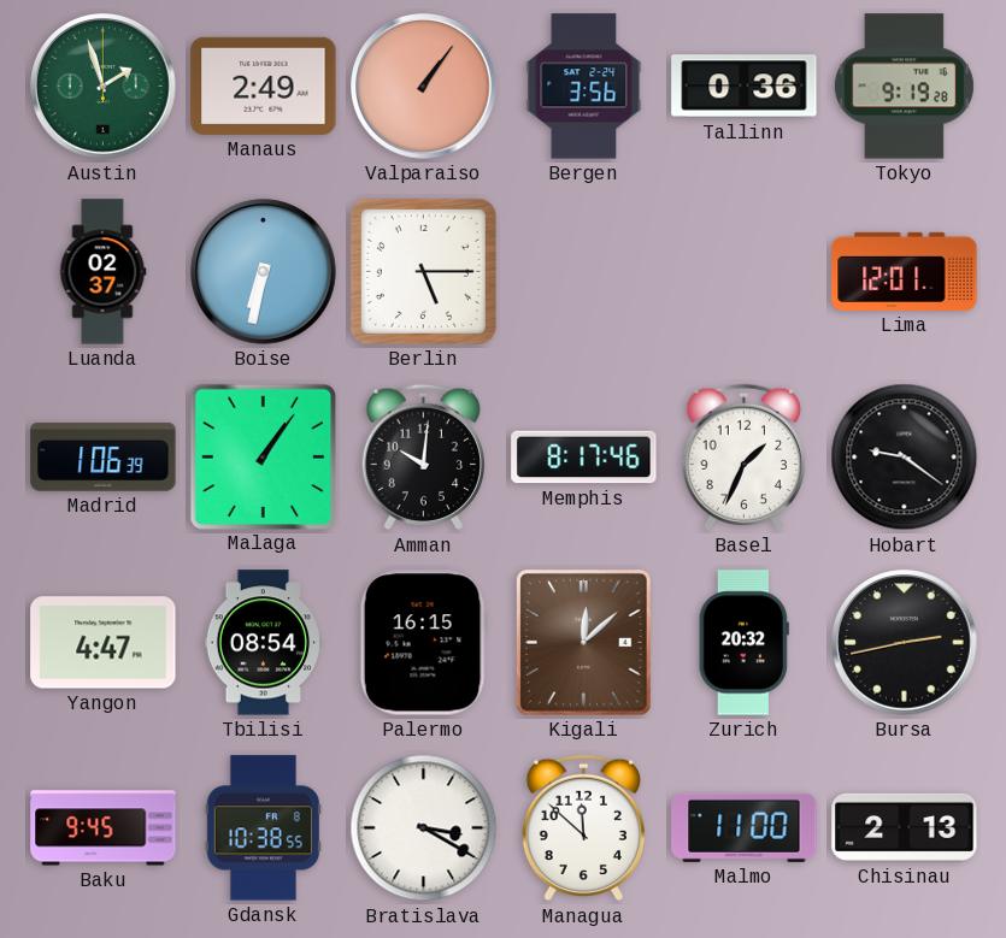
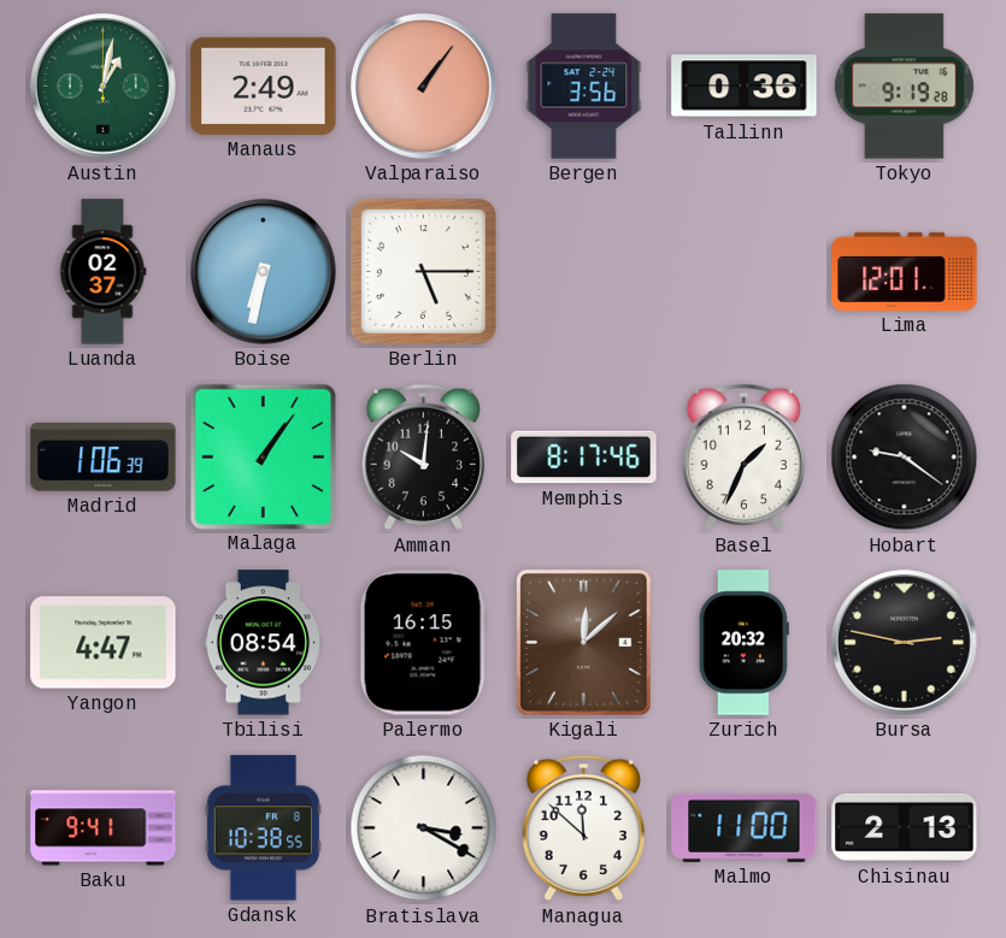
Austin: 1:57 -> 1:02 (104, 87)
Bursa: 2:43 -> 2:47 (905, 643)
Baku: 9:45 -> 9:41 (104, 828)
